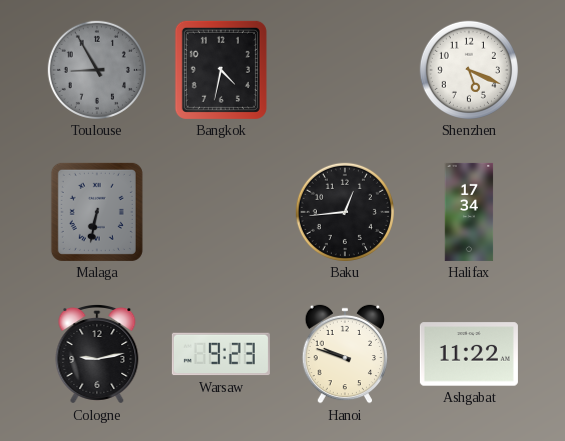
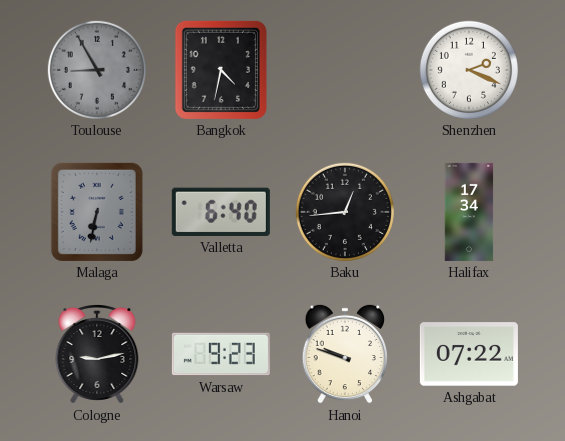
Shenzhen: 5:19 -> 2:19 (469, 70)
Valletta: none -> 6:40 (221, 212)
Ashgabat: 11:22 -> 07:22 (469, 354)
